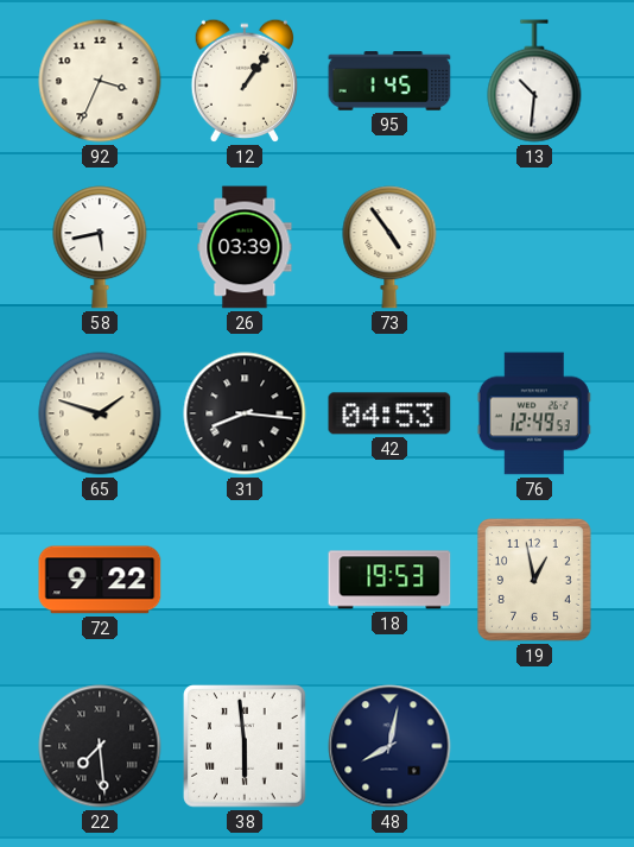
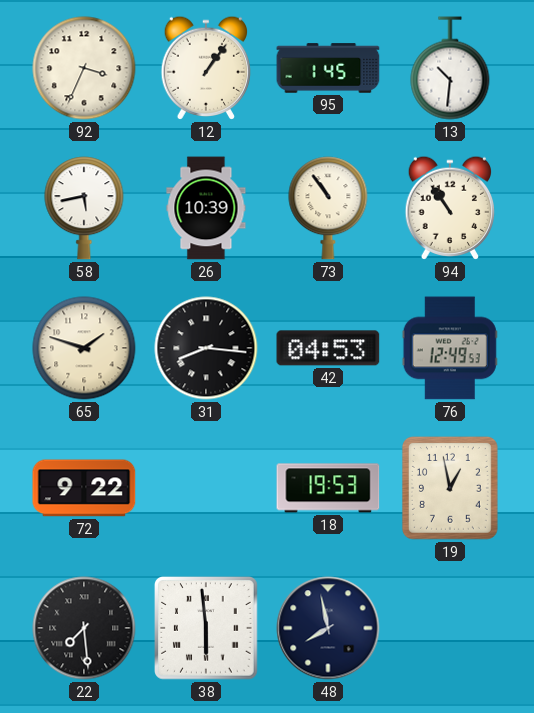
26: 03:39 -> 10:39 (206, 208)
73: 4:54 -> 10:54 (328, 208)
94: none -> 10:54 (450, 208)
48: 8:02 -> 7:58 (328, 628)
